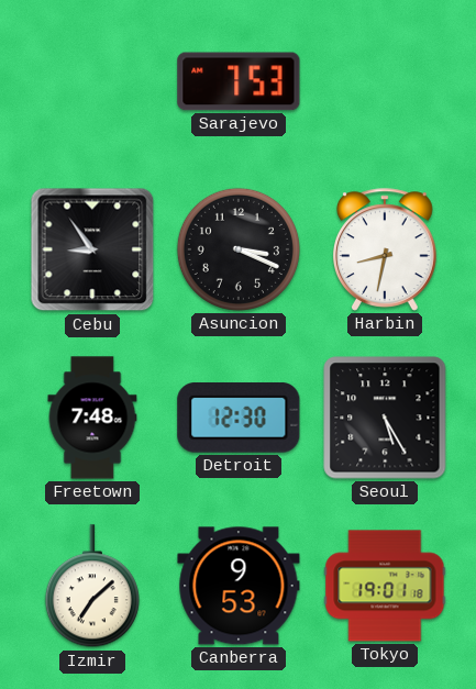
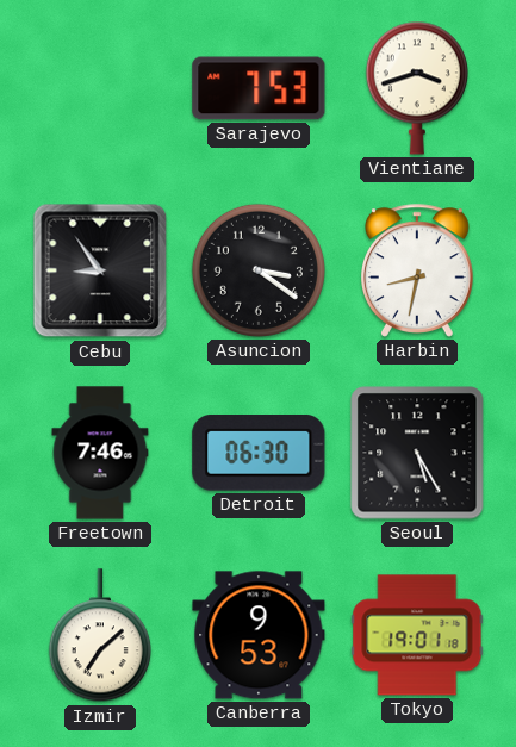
Vientiane: none -> 3:42 (417, 88)
Asuncion: 3:19 -> 3:21 (259, 270)
Freetown: 7:48 -> 7:46 (100, 453)
Detroit: 12:30 -> 06:30 (259, 454)
